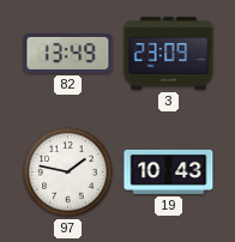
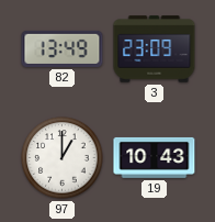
97: 1:47 -> 1:00 (63, 158)
